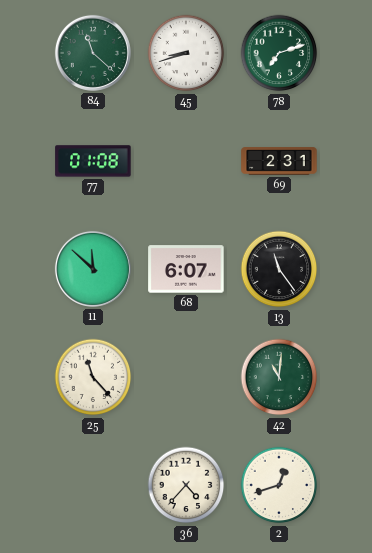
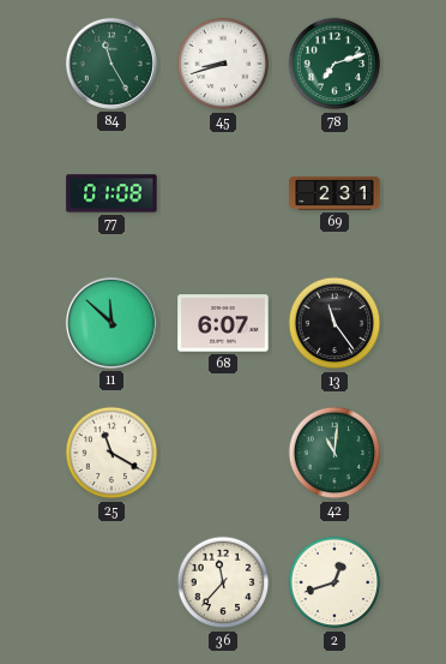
84: 11:22 -> 11:25 (111, 64)
25: 11:23 -> 11:20 (111, 453)
36: 4:37 -> 11:37 (223, 582)
